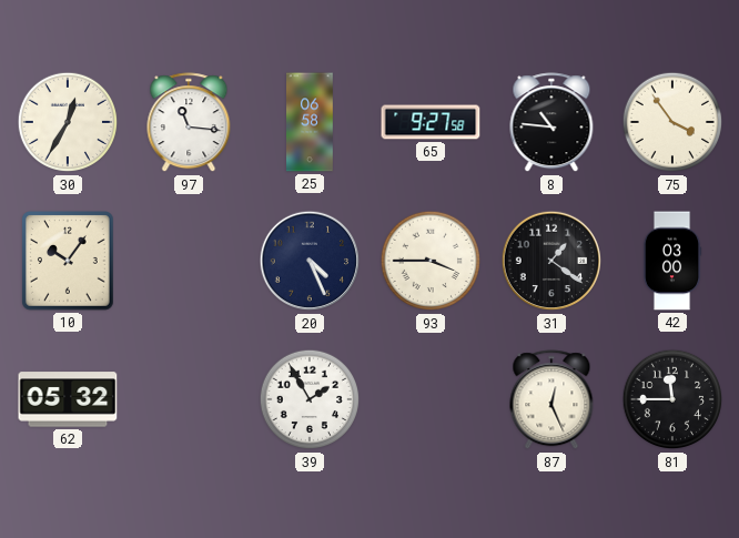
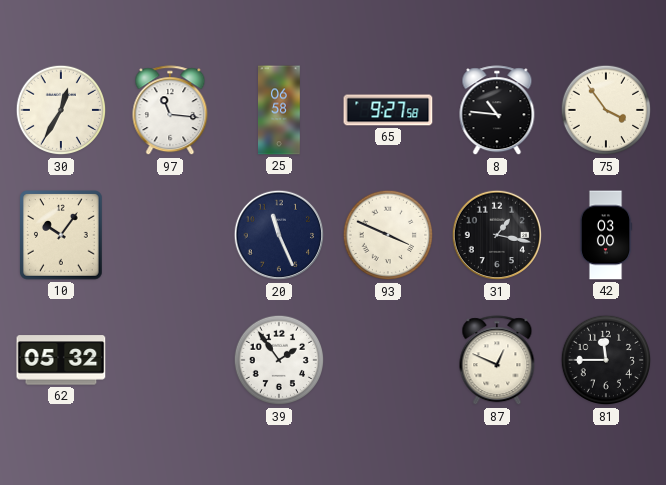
20: 4:26 -> 11:26 (279, 235)
93: 3:45 -> 3:49 (388, 235)
31: 1:21 -> 1:17 (497, 235)
39: 1:55 -> 1:54 (279, 360)
87: 12:26 -> 12:49 (497, 361)
